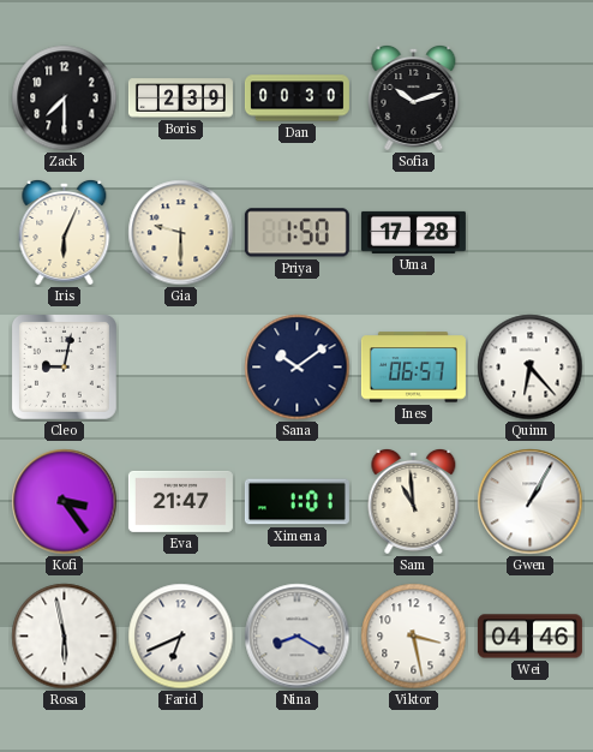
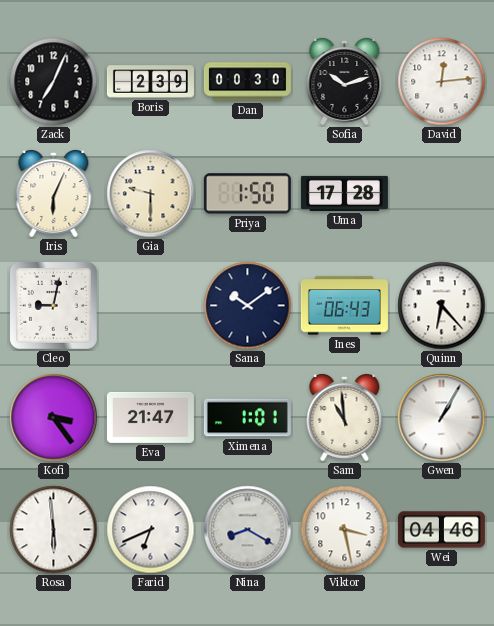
Zack: 7:30 -> 7:04 (54, 82)
David: none -> 12:14 (442, 82)
Ines: 06:57 -> 06:43 (344, 306)
Rosa: 5:58 -> 5:59 (54, 530)
